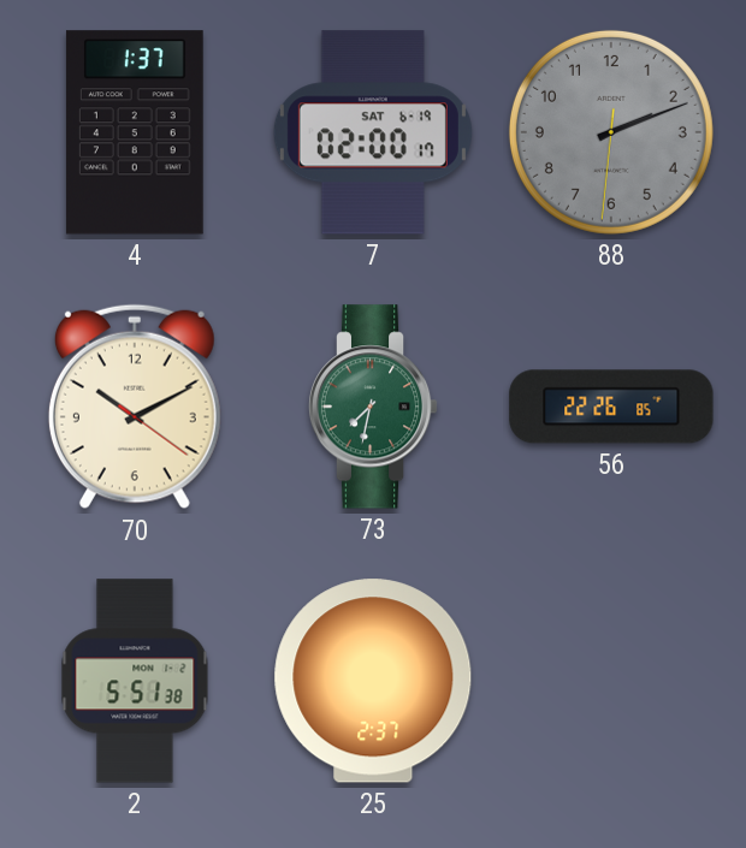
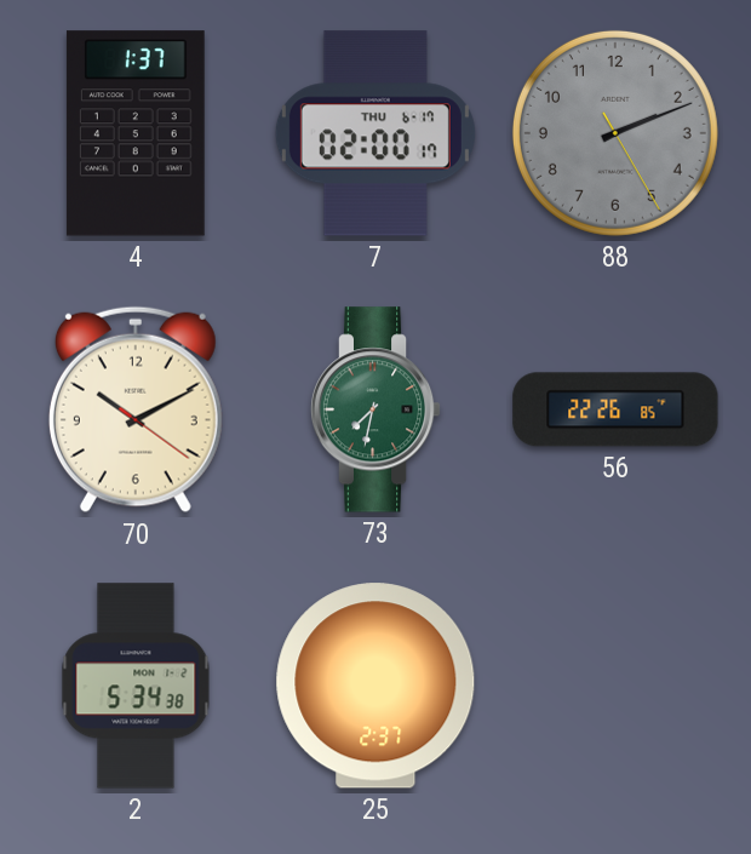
7 date: SAT 6-19 -> THU 6-17 (375, 133)
88: 2:11:31 -> 2:11:25 (615, 133)
2: 5:51 -> 5:34 (136, 686)
